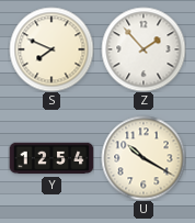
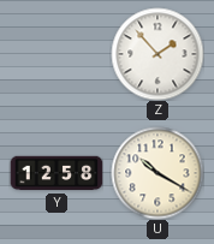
S: 7:49 -> none (51, 49)
Y: 12:54 -> 12:58 (57, 173)
